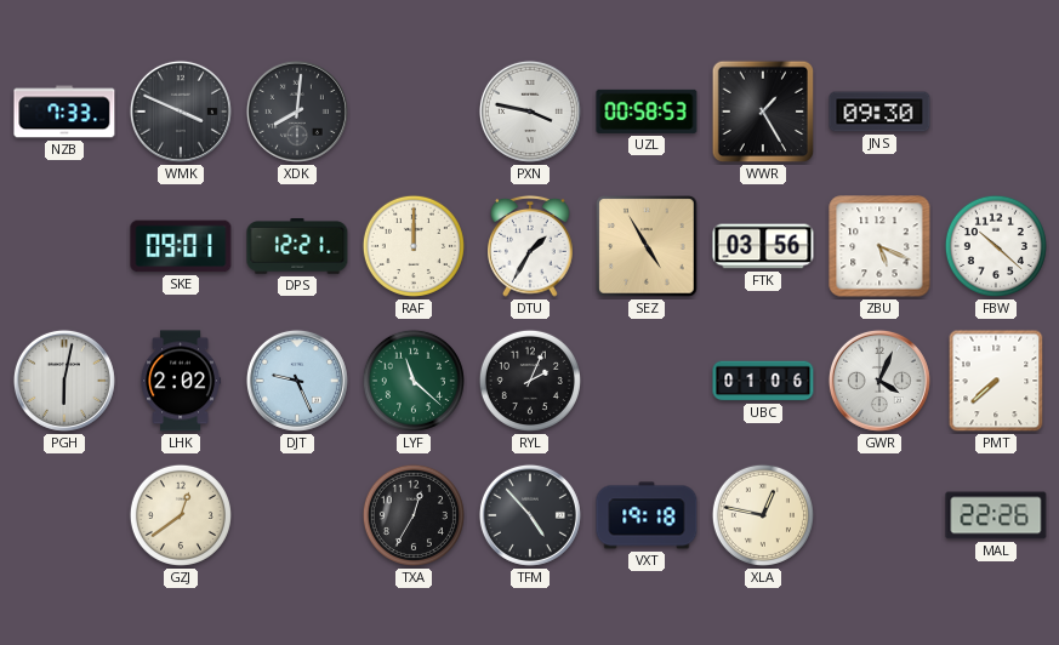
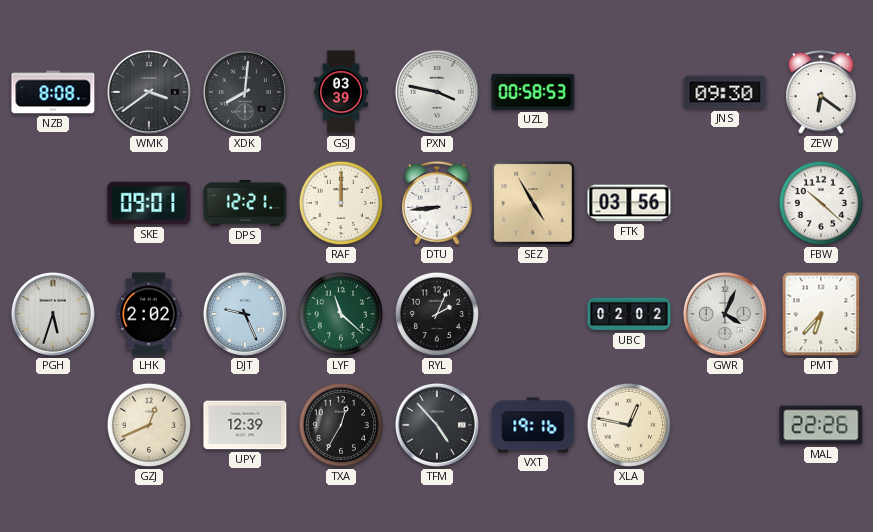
NZB: 7:33 -> 8:08 (53, 92)
WMK: 3:49 -> 3:39 (149, 92)
GSJ: none -> 03:39 (341, 92)
WWR: 1:25 -> none (763, 112)
ZEW: none -> 6:21 (821, 92)
DTU: 1:35 -> 8:44 (437, 203)
ZBU: 5:19 -> none (879, 246)
PGH: 6:02 -> 5:33 (53, 314)
UBC: 01:06 -> 02:02 (629, 314)
PMT: 7:38 -> 6:37 (821, 314)
GZJ: 12:39 -> 12:41 (149, 425)
UPY: none -> 12:39 (245, 425)
VXT: 19:18 -> 19:16 (533, 425)
